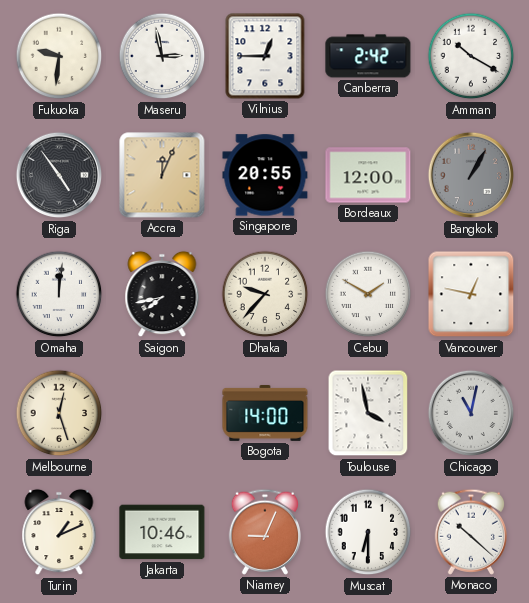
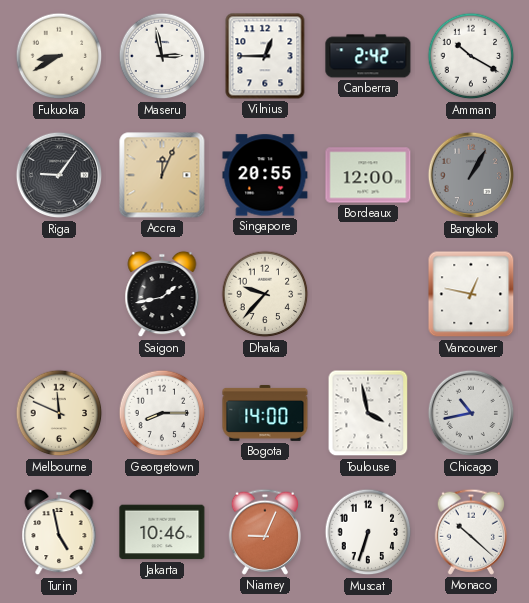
Fukuoka: 9:31 -> 8:40 (59, 56)
Riga: 4:54 -> 9:06 (59, 175)
Omaha: 12:01 -> none (59, 294)
Saigon: 7:43 -> 1:43 (162, 294)
Cebu: 1:50 -> none (368, 294)
Melbourne: 12:27 -> 11:49 (59, 413)
Georgetown: none -> 8:15 (162, 413)
Chicago: 11:02 -> 10:43 (471, 413)
Turin: 1:11 -> 4:58 (59, 532)
Muscat: 6:30 -> 6:33 (368, 532)
